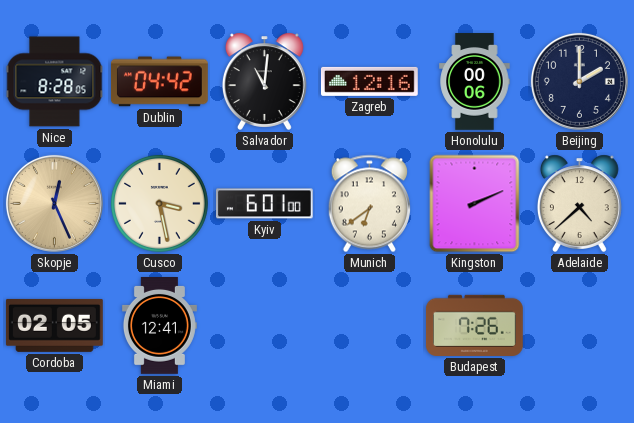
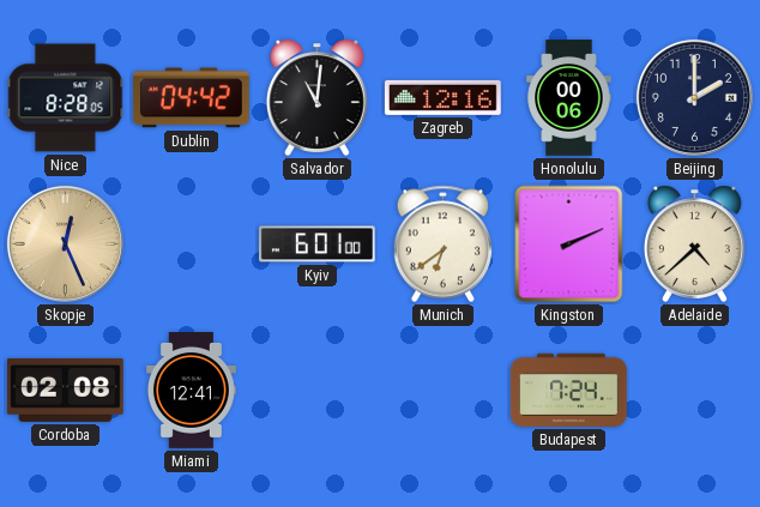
Cusco: 3:28 -> none (159, 203)
Cordoba: 02:05 -> 02:08 (65, 390)
Budapest: 7:26 -> 7:24 (569, 390)
